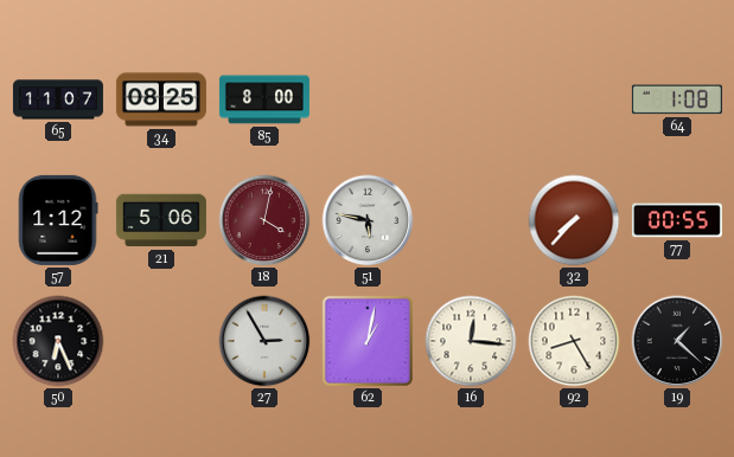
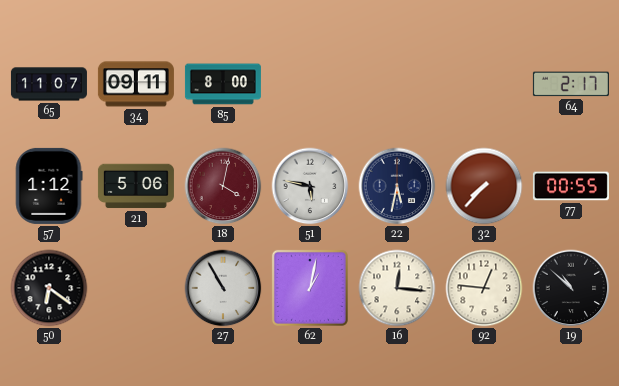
34: 08:25 -> 09:11 (136, 84)
64: 1:08 -> 2:17 (571, 84)
22: none -> 5:32 (397, 186)
50: 6:26 -> 6:21 (49, 288)
27: 2:55 -> 10:55 (223, 288)
92: 8:25 -> 12:46 (484, 288)
19: 1:22 -> 10:52 (571, 288)
